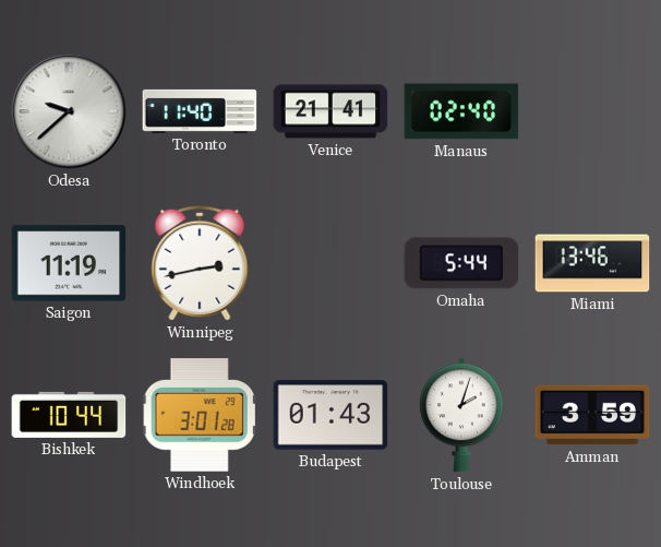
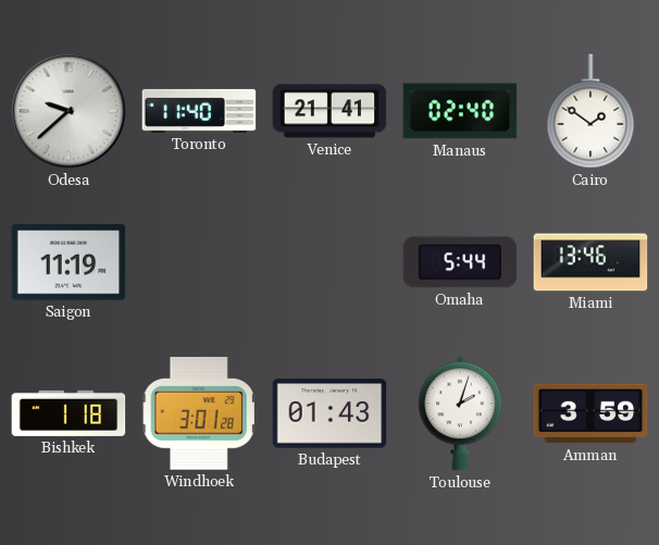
Cairo: none -> 1:51 (590, 111)
Winnipeg: 2:43 -> none (200, 263)
Bishkek: 10:44 -> 1:18 (69, 413)
